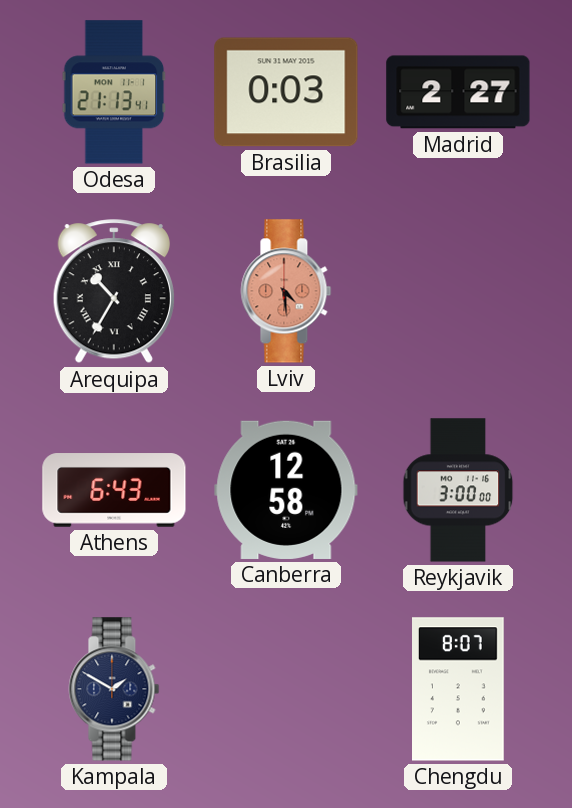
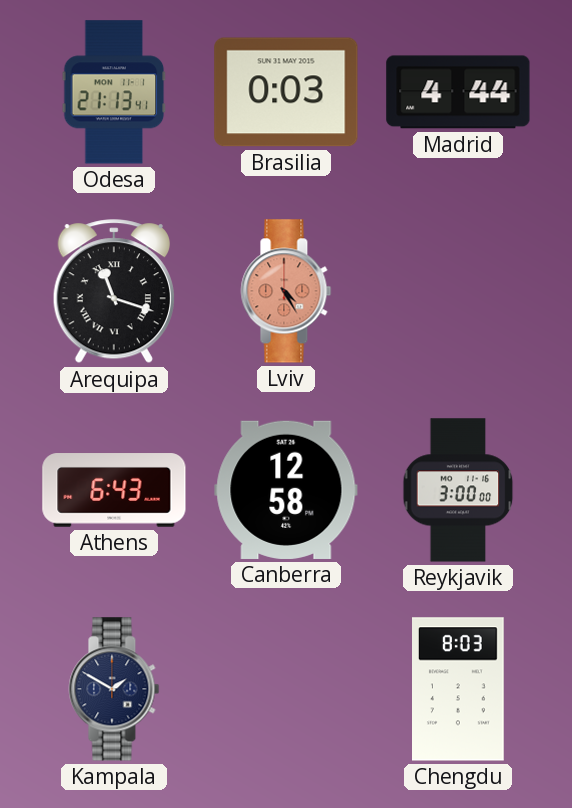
Madrid: 2:27 -> 4:44 (458, 92)
Arequipa: 10:35 -> 11:18 (114, 292)
Lviv: 4:29 -> 4:25 (286, 291)
Chengdu: 8:07 -> 8:03 (459, 689)
